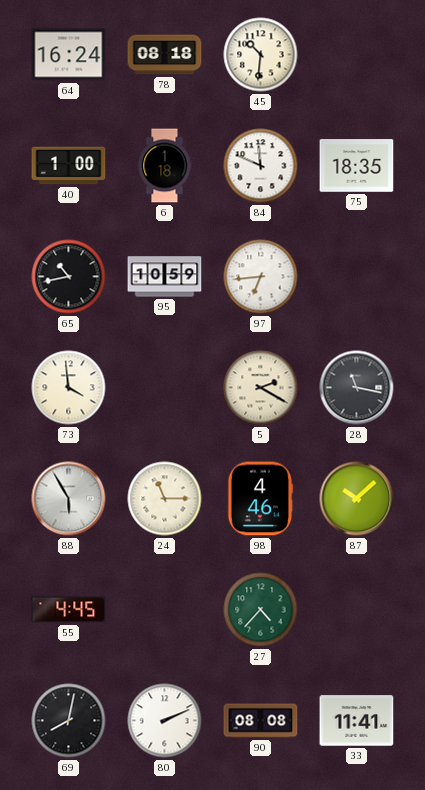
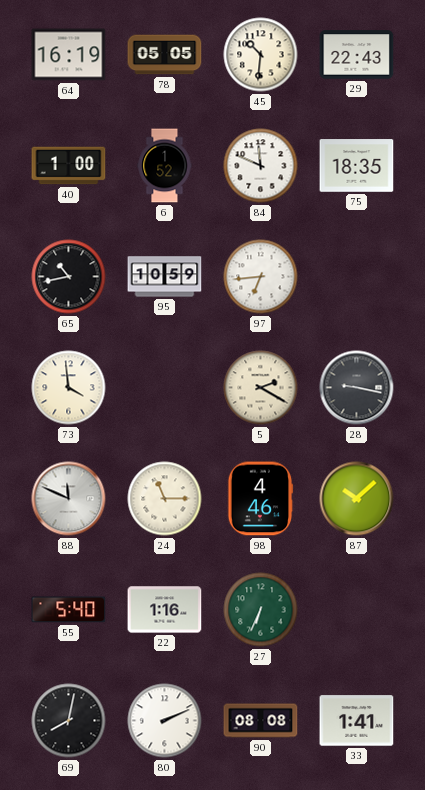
64: 16:24 -> 16:19 (69, 55)
78: 08:18 -> 05:05 (165, 55)
29: none -> 22:43 (357, 55)
6: 1:18 -> 1:52 (165, 166)
28: 11:17 -> 9:17 (357, 388)
88: 5:55 -> 11:49 (69, 499)
55: 4:45 -> 5:40 (69, 610)
22: none -> 1:16 (165, 610)
27: 4:37 -> 6:34 (261, 610)
33: 11:41 -> 1:41 (357, 721)
